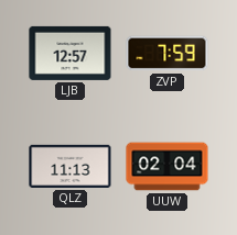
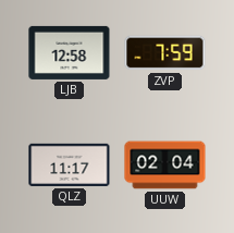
LJB: 12:57 -> 12:58 (70, 52)
QLZ: 11:13 -> 11:17 (70, 164)
